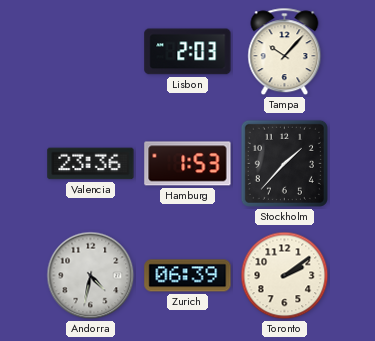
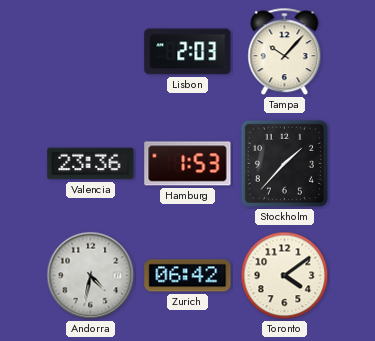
Zurich: 06:39 -> 06:42 (188, 276)
Toronto: 2:09 -> 4:09 (285, 276)
